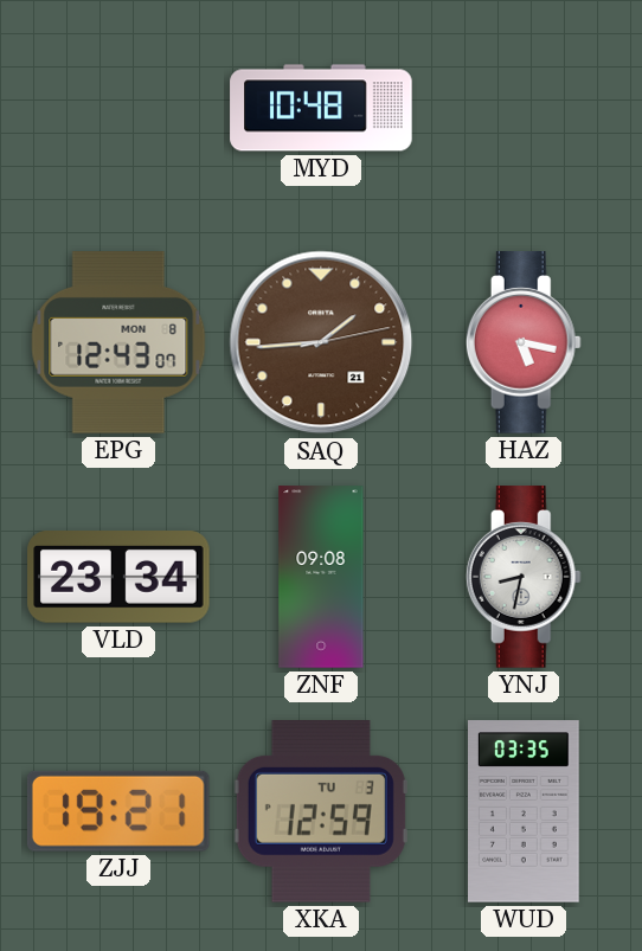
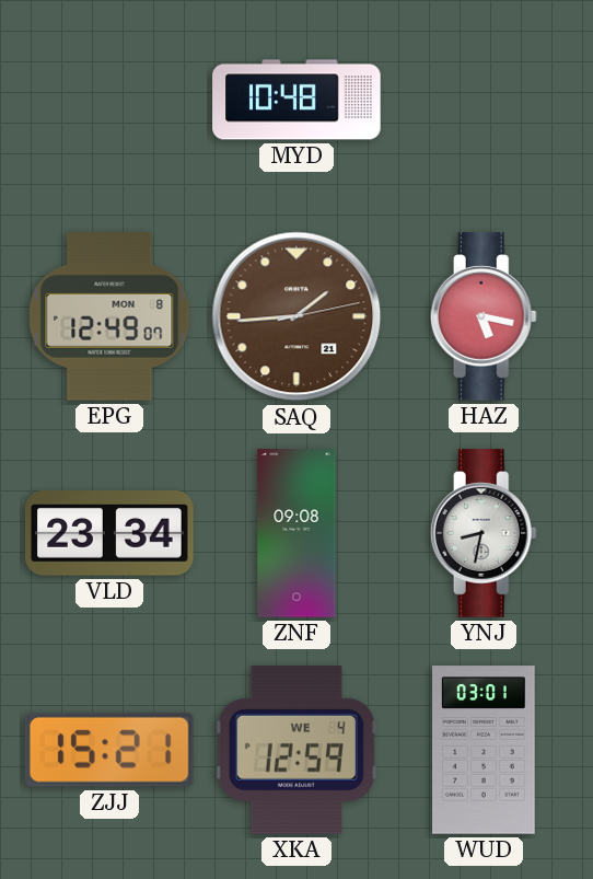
EPG: 12:43 -> 12:49 (109, 316)
ZJJ: 19:21 -> 15:21 (109, 750)
XKA date: TU 3 -> WE 4 (296, 751)
WUD: 03:35 -> 03:01 (485, 750)
